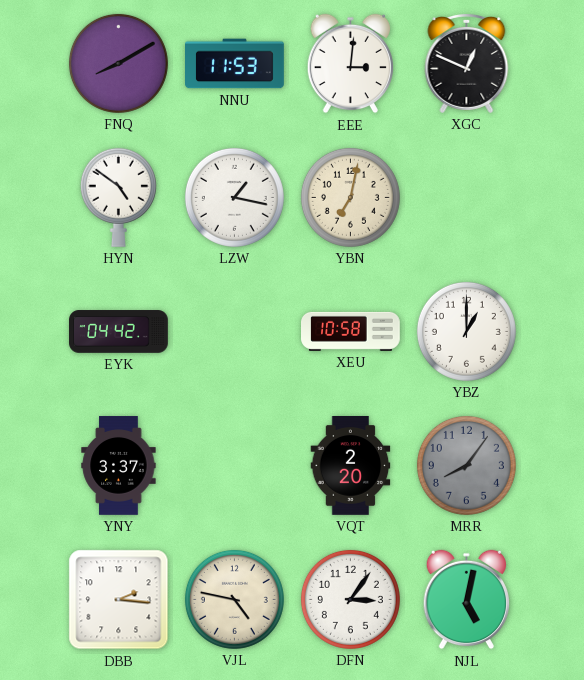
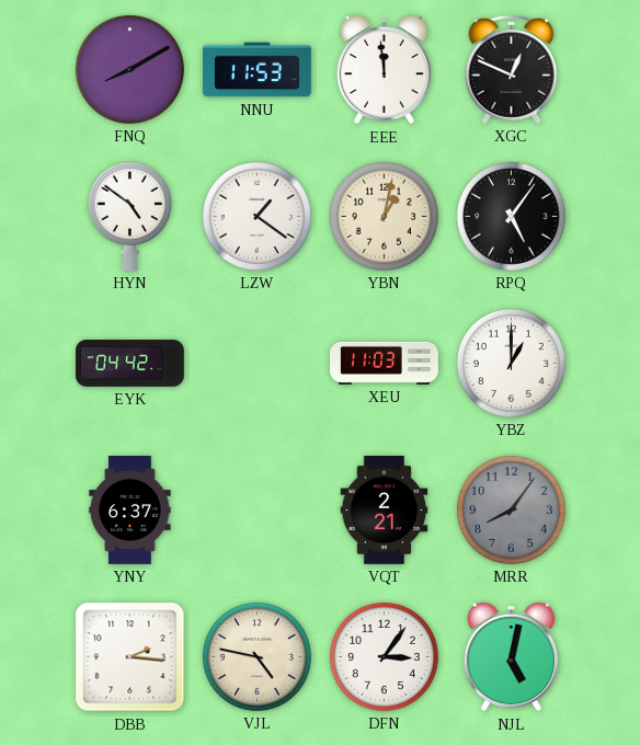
EEE: 3:01 -> 11:59 (384, 70)
LZW: 1:17 -> 1:21 (256, 216)
YBN: 7:02 -> 1:02 (384, 216)
RPQ: none -> 5:06 (511, 216)
XEU: 10:58 -> 11:03 (385, 363)
YNY: 3:37 -> 6:37 (130, 511)
VQT: 2:20 -> 2:21 (385, 511)
